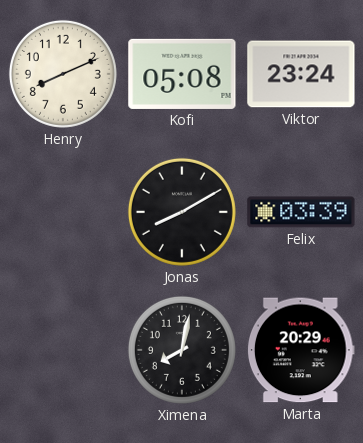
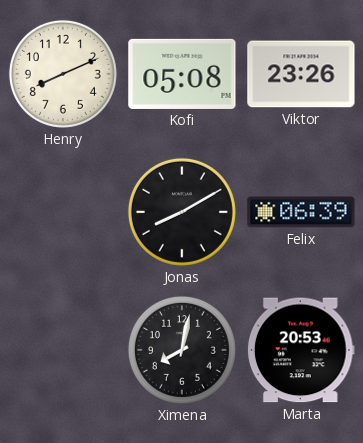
Viktor: 23:24 -> 23:26 (301, 74)
Felix: 03:39 -> 06:39 (301, 212)
Marta: 20:29 -> 20:53 (301, 350)
